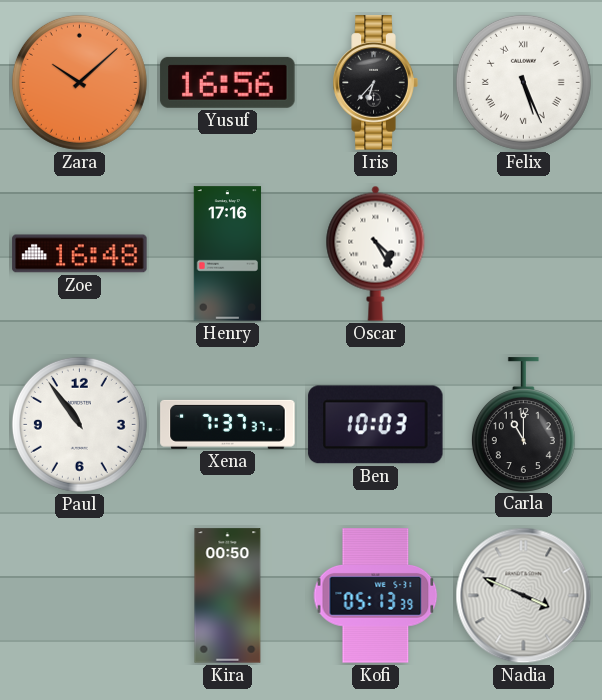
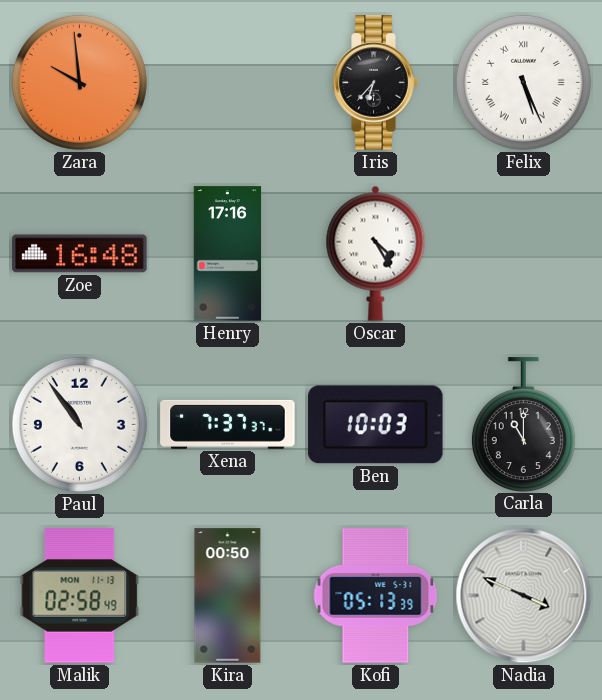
Zara: 10:08 -> 9:59 (79, 82)
Yusuf: 16:56 -> none (228, 82)
Malik: none -> 02:58 (80, 596)
